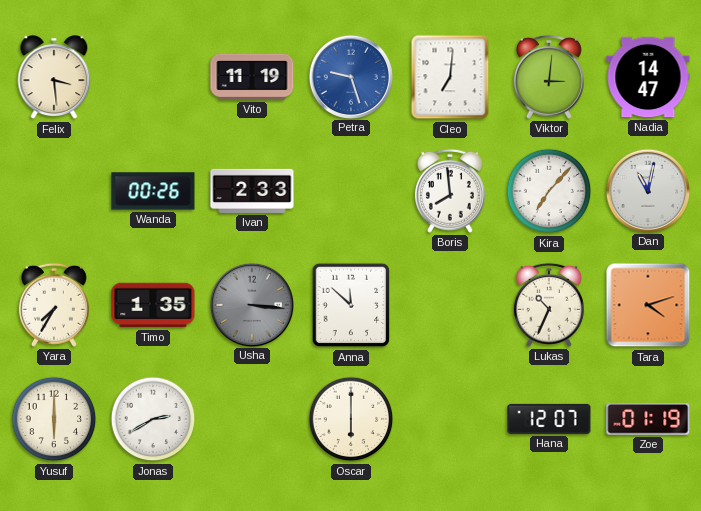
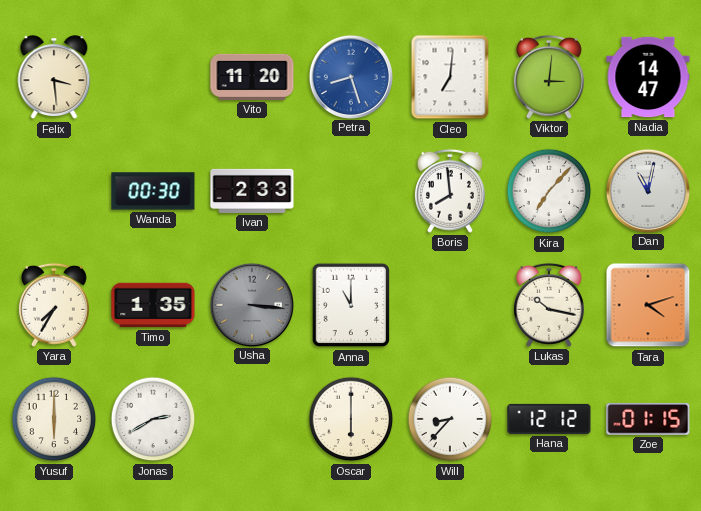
Vito: 11:19 -> 11:20 (252, 77)
Petra: 9:27 -> 8:27 (350, 76)
Wanda: 00:26 -> 00:30 (153, 191)
Anna: 11:52 -> 11:00 (351, 305)
Lukas: 10:34 -> 10:17 (549, 305)
Will: none -> 8:37 (450, 419)
Hana: 12:07 -> 12:12 (549, 419)
Zoe: 01:19 -> 01:15 (648, 420)
